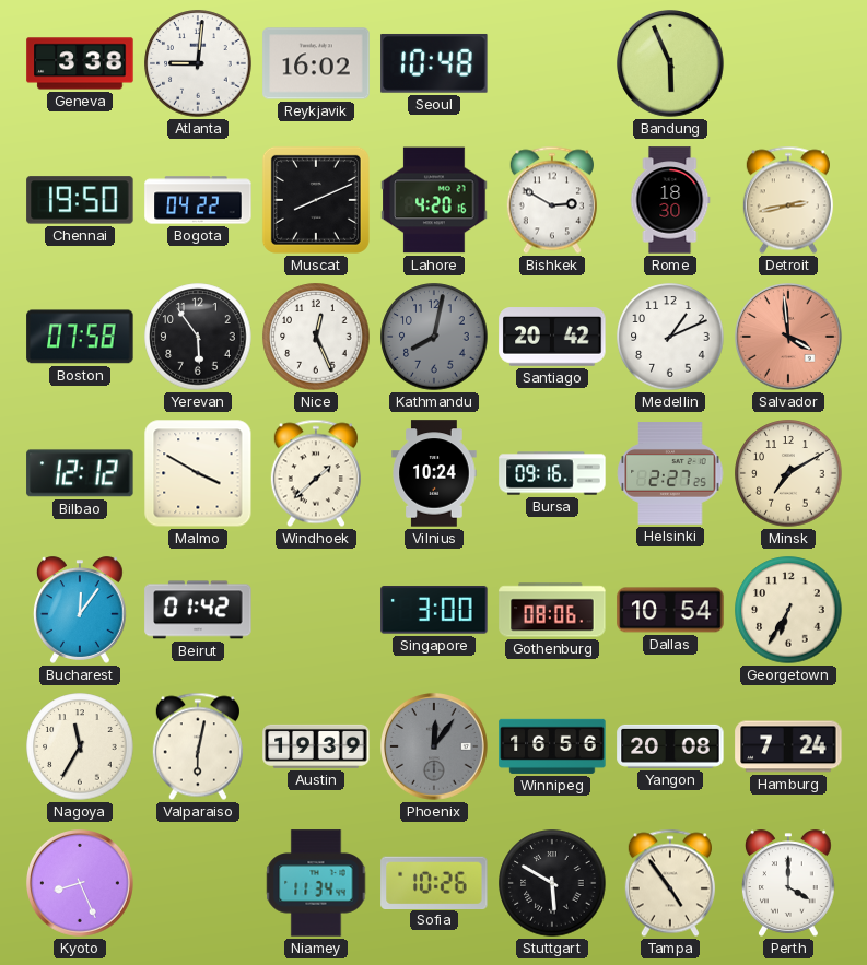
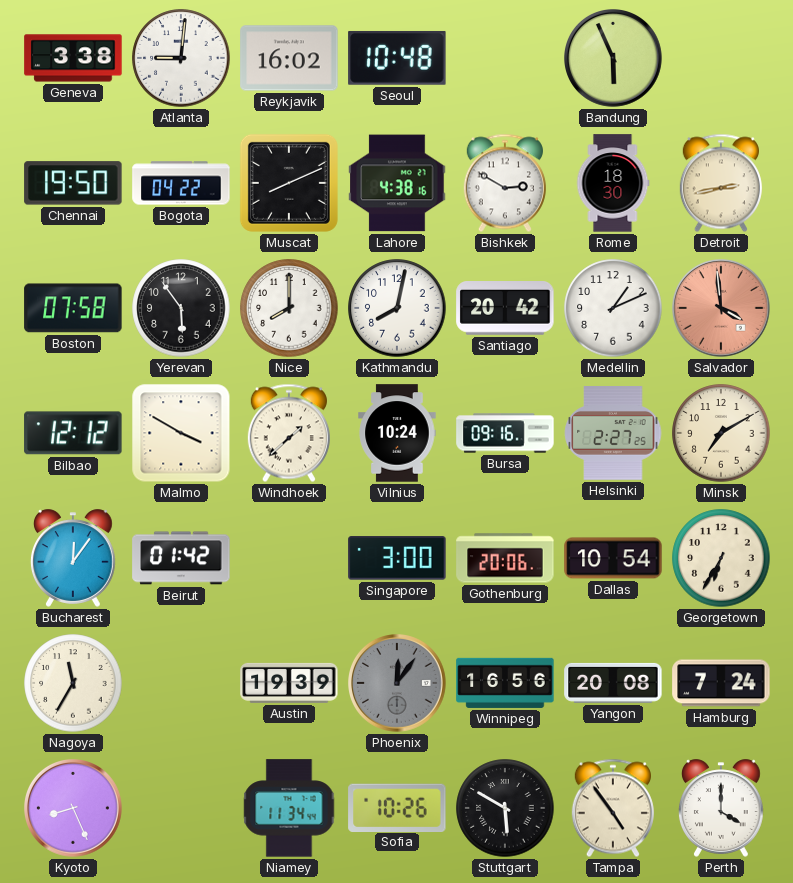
Lahore: 4:20 -> 4:38 (397, 183)
Nice: 12:26 -> 8:00 (289, 308)
Kathmandu dial: grey -> white (397, 308)
Gothenburg: 08:06 -> 20:06 (505, 558)
Valparaiso: 6:02 -> none (198, 746)
